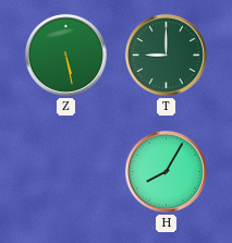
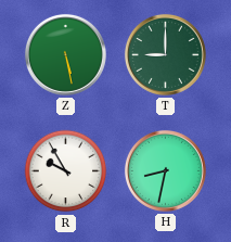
R: none -> 9:55 (66, 171)
H: 8:05 -> 8:32 (165, 170)
